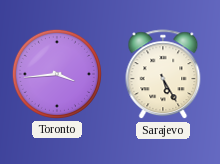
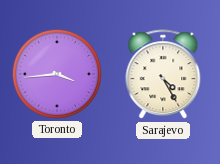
Sarajevo: 5:25 -> 4:25 (163, 75)
